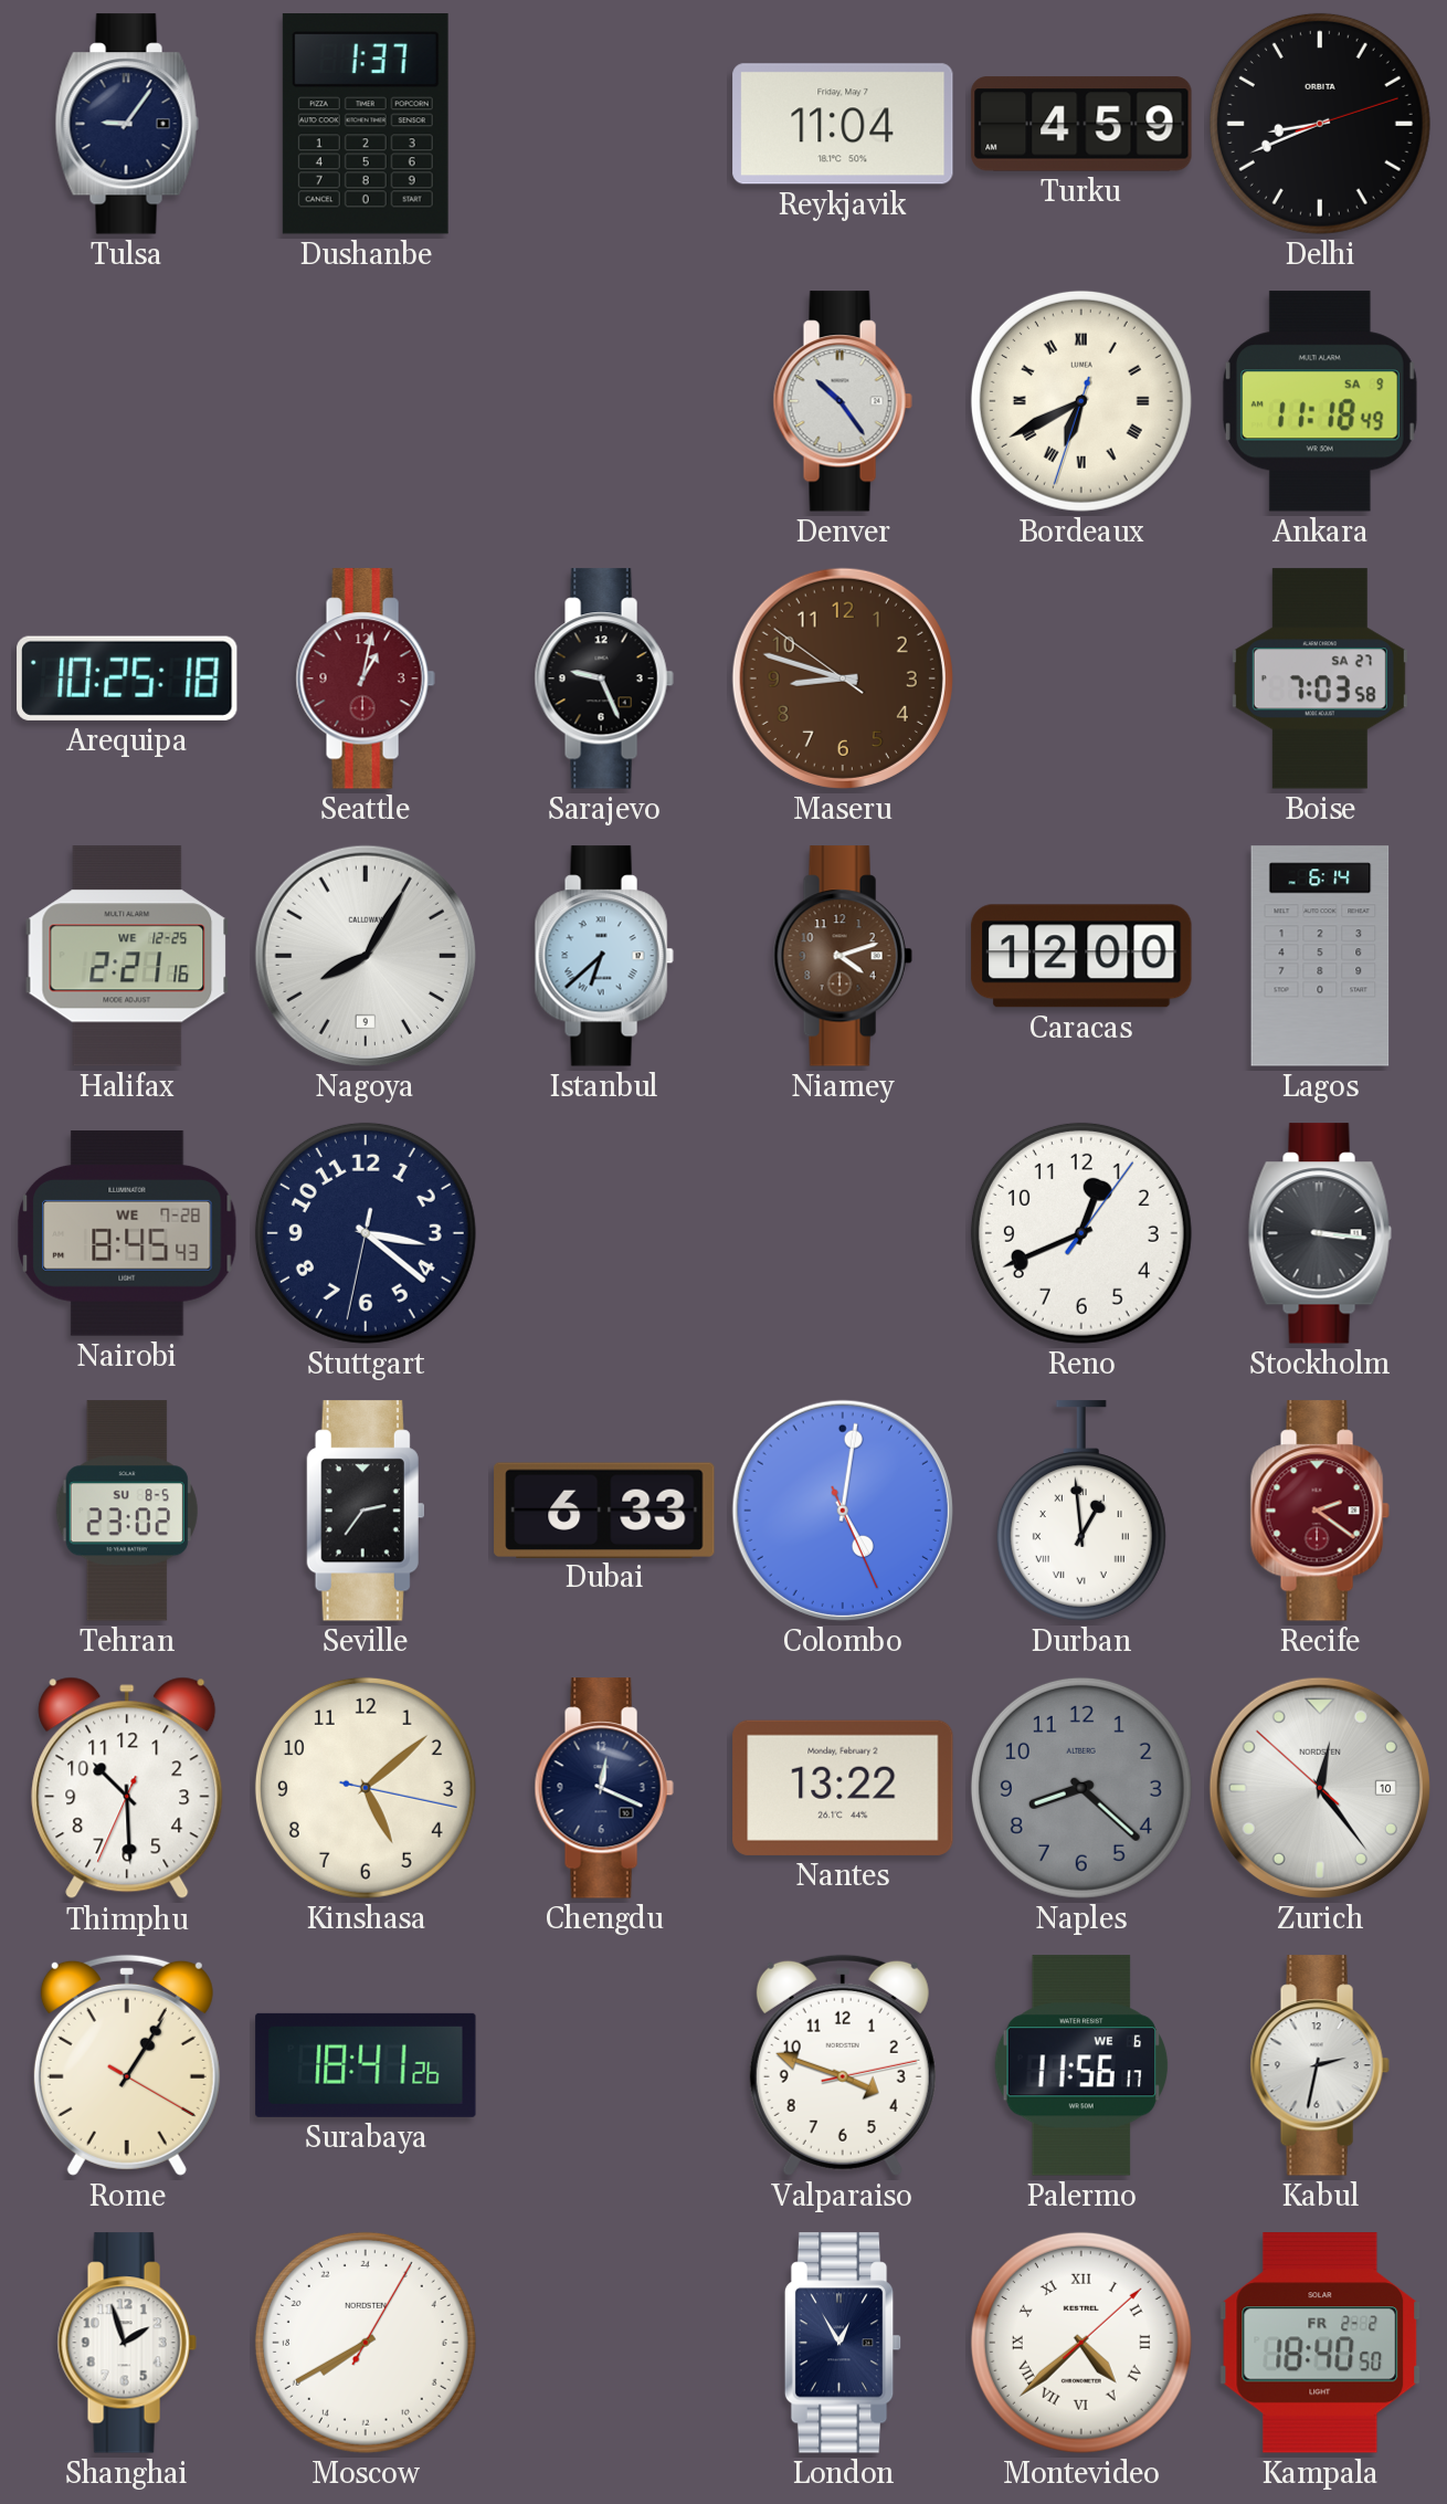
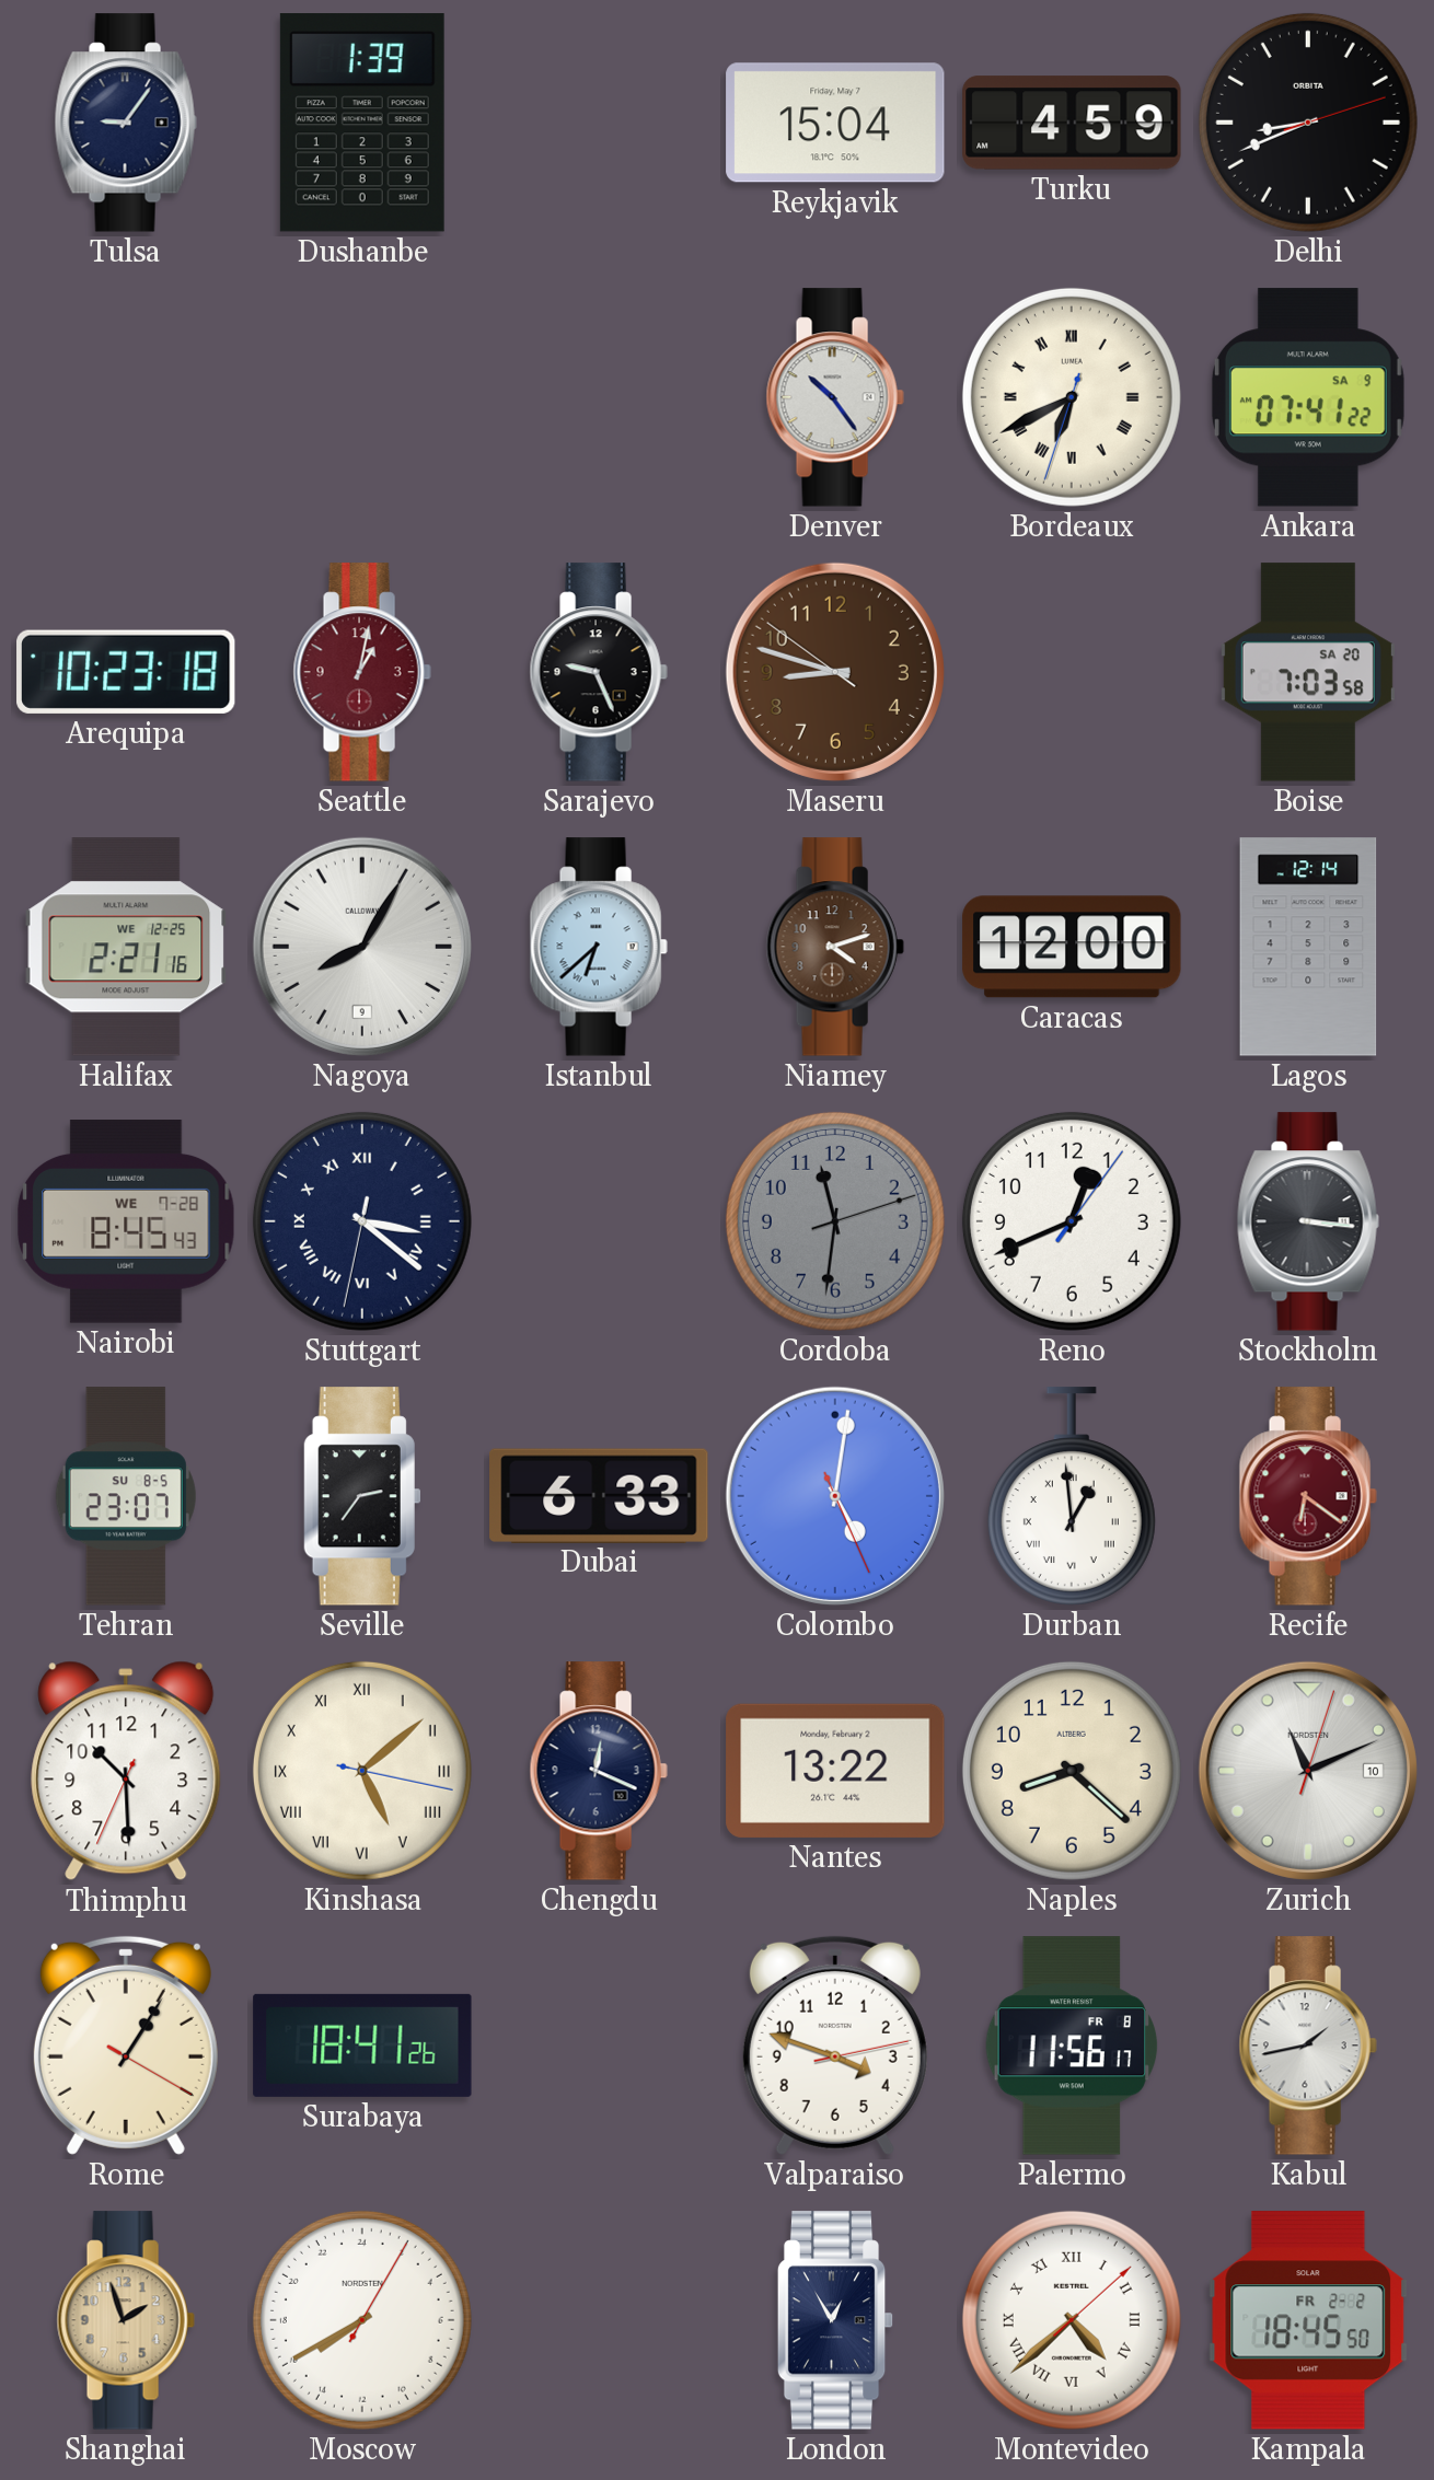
Dushanbe: 1:37 -> 1:39 (362, 123)
Reykjavik: 11:04 -> 15:04 (835, 123)
Ankara: 11:18 -> 07:41 (1308, 397)
Arequipa: 10:25 -> 10:23 (126, 672)
Boise date: SA 27 -> SA 20 (1308, 672)
Lagos: 6:14 -> 12:14 (1308, 947)
Stuttgart numerals: Arabic -> Roman (362, 1221)
Cordoba: none -> 11:31 (835, 1221)
Tehran: 23:02 -> 23:07 (126, 1496)
Recife: 2:21 -> 6:21 (1308, 1496)
Kinshasa numerals: Arabic -> Roman (362, 1771)
Naples dial: grey -> cream (1072, 1771)
Zurich: 12:23 -> 11:11 (1308, 1771)
Palermo date: WE 6 -> FR 8 (1071, 2046)
Kabul: 2:32 -> 1:43 (1308, 2046)
Shanghai dial: white -> champagne (126, 2320)
Kampala: 18:40 -> 18:45 (1308, 2320)
